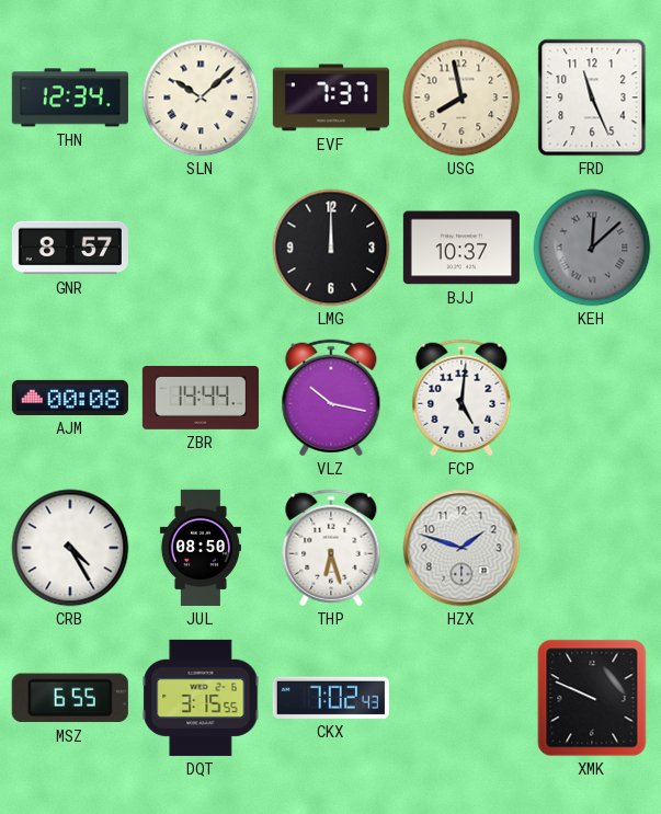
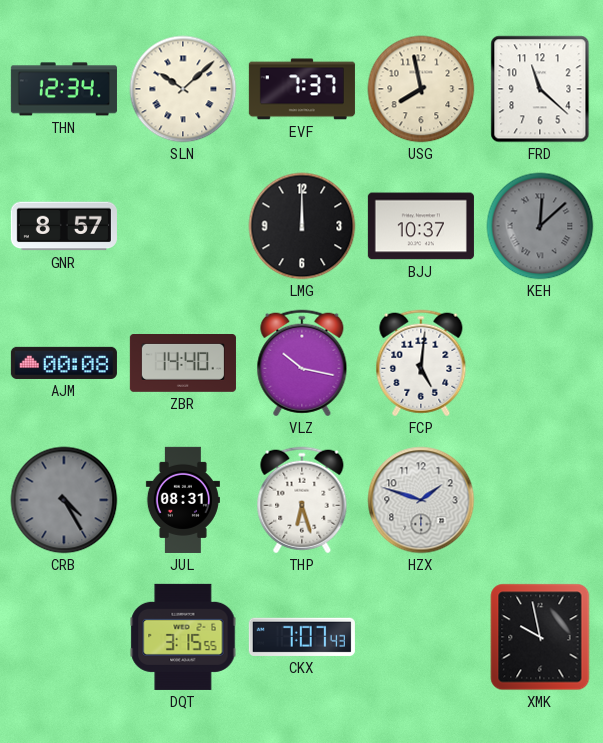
FRD: 11:26 -> 11:22 (540, 89)
ZBR: 14:44 -> 14:40 (183, 364)
CRB dial: white -> grey (64, 500)
JUL: 08:50 -> 08:31 (183, 500)
MSZ: 6:55 -> none (70, 698)
CKX: 7:02 -> 7:07 (302, 637)
XMK: 9:49 -> 9:58 (540, 637)
